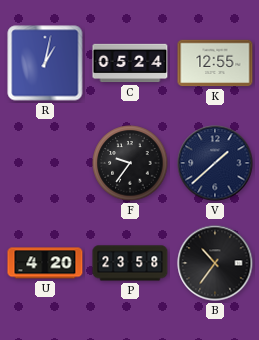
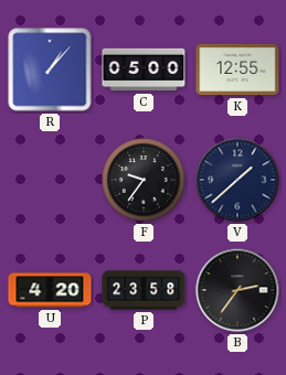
R: 1:02 -> 1:07 (50, 69)
C: 05:24 -> 05:00 (144, 69)
B: 10:36 -> 2:36 (237, 290)
